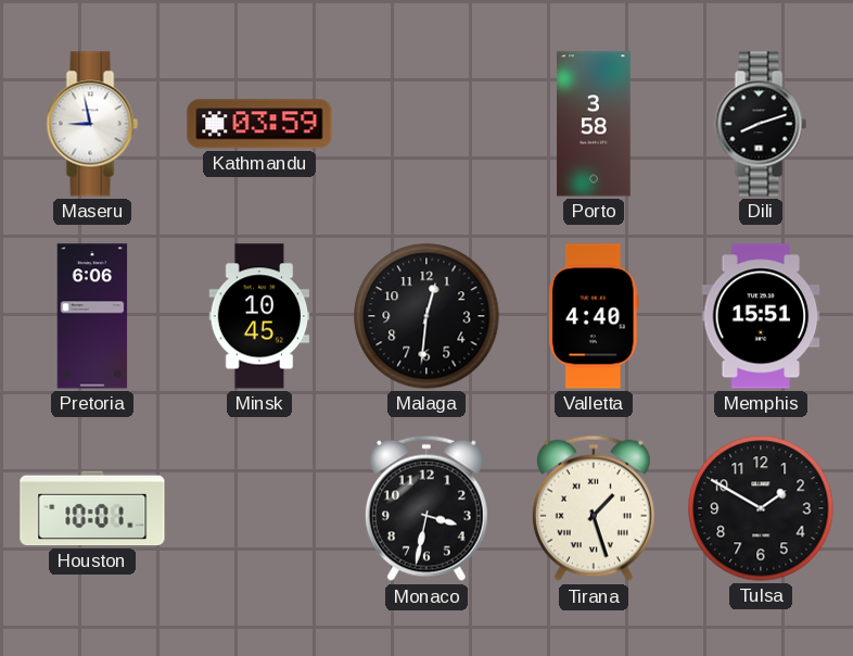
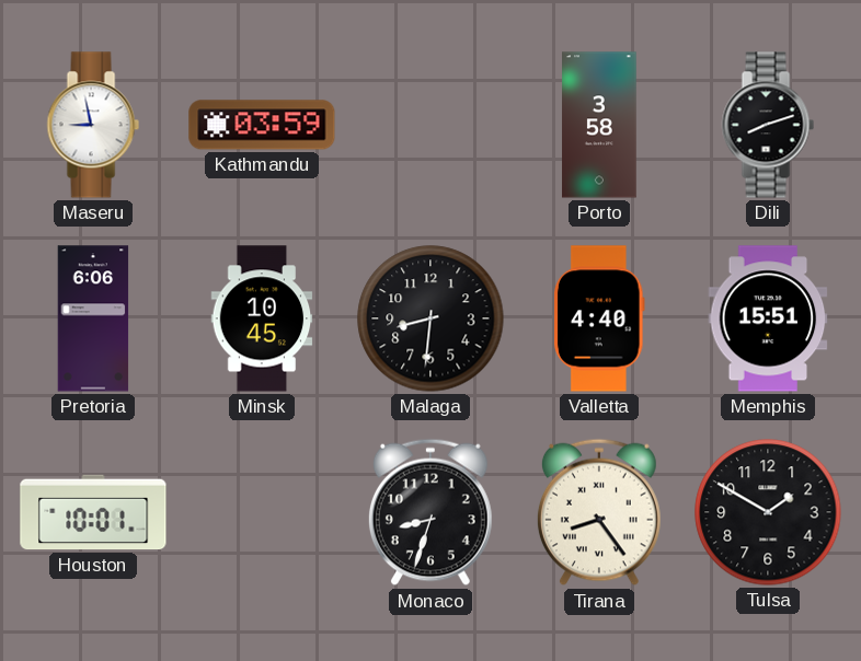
Malaga: 12:31 -> 8:31 (431, 318)
Monaco: 3:32 -> 8:33 (431, 512)
Tirana: 1:27 -> 8:24 (599, 512)
